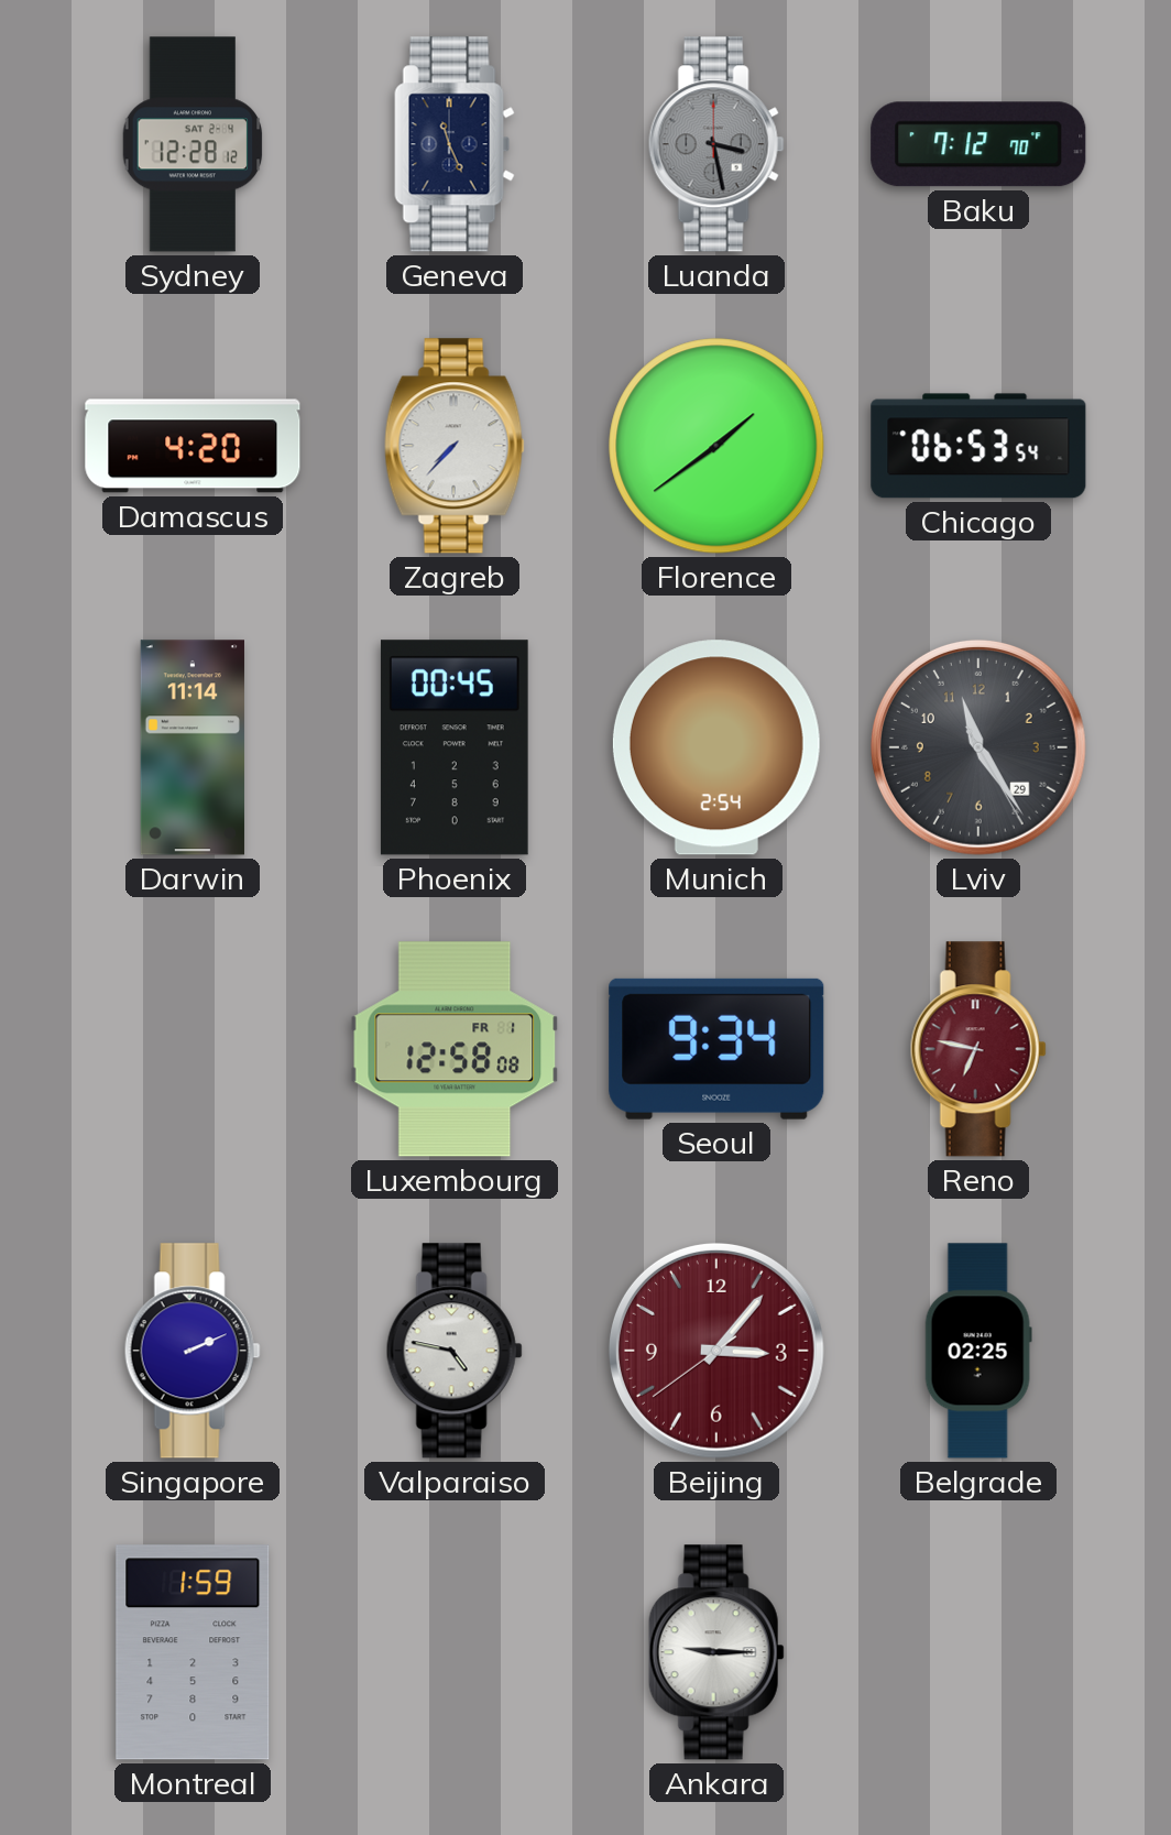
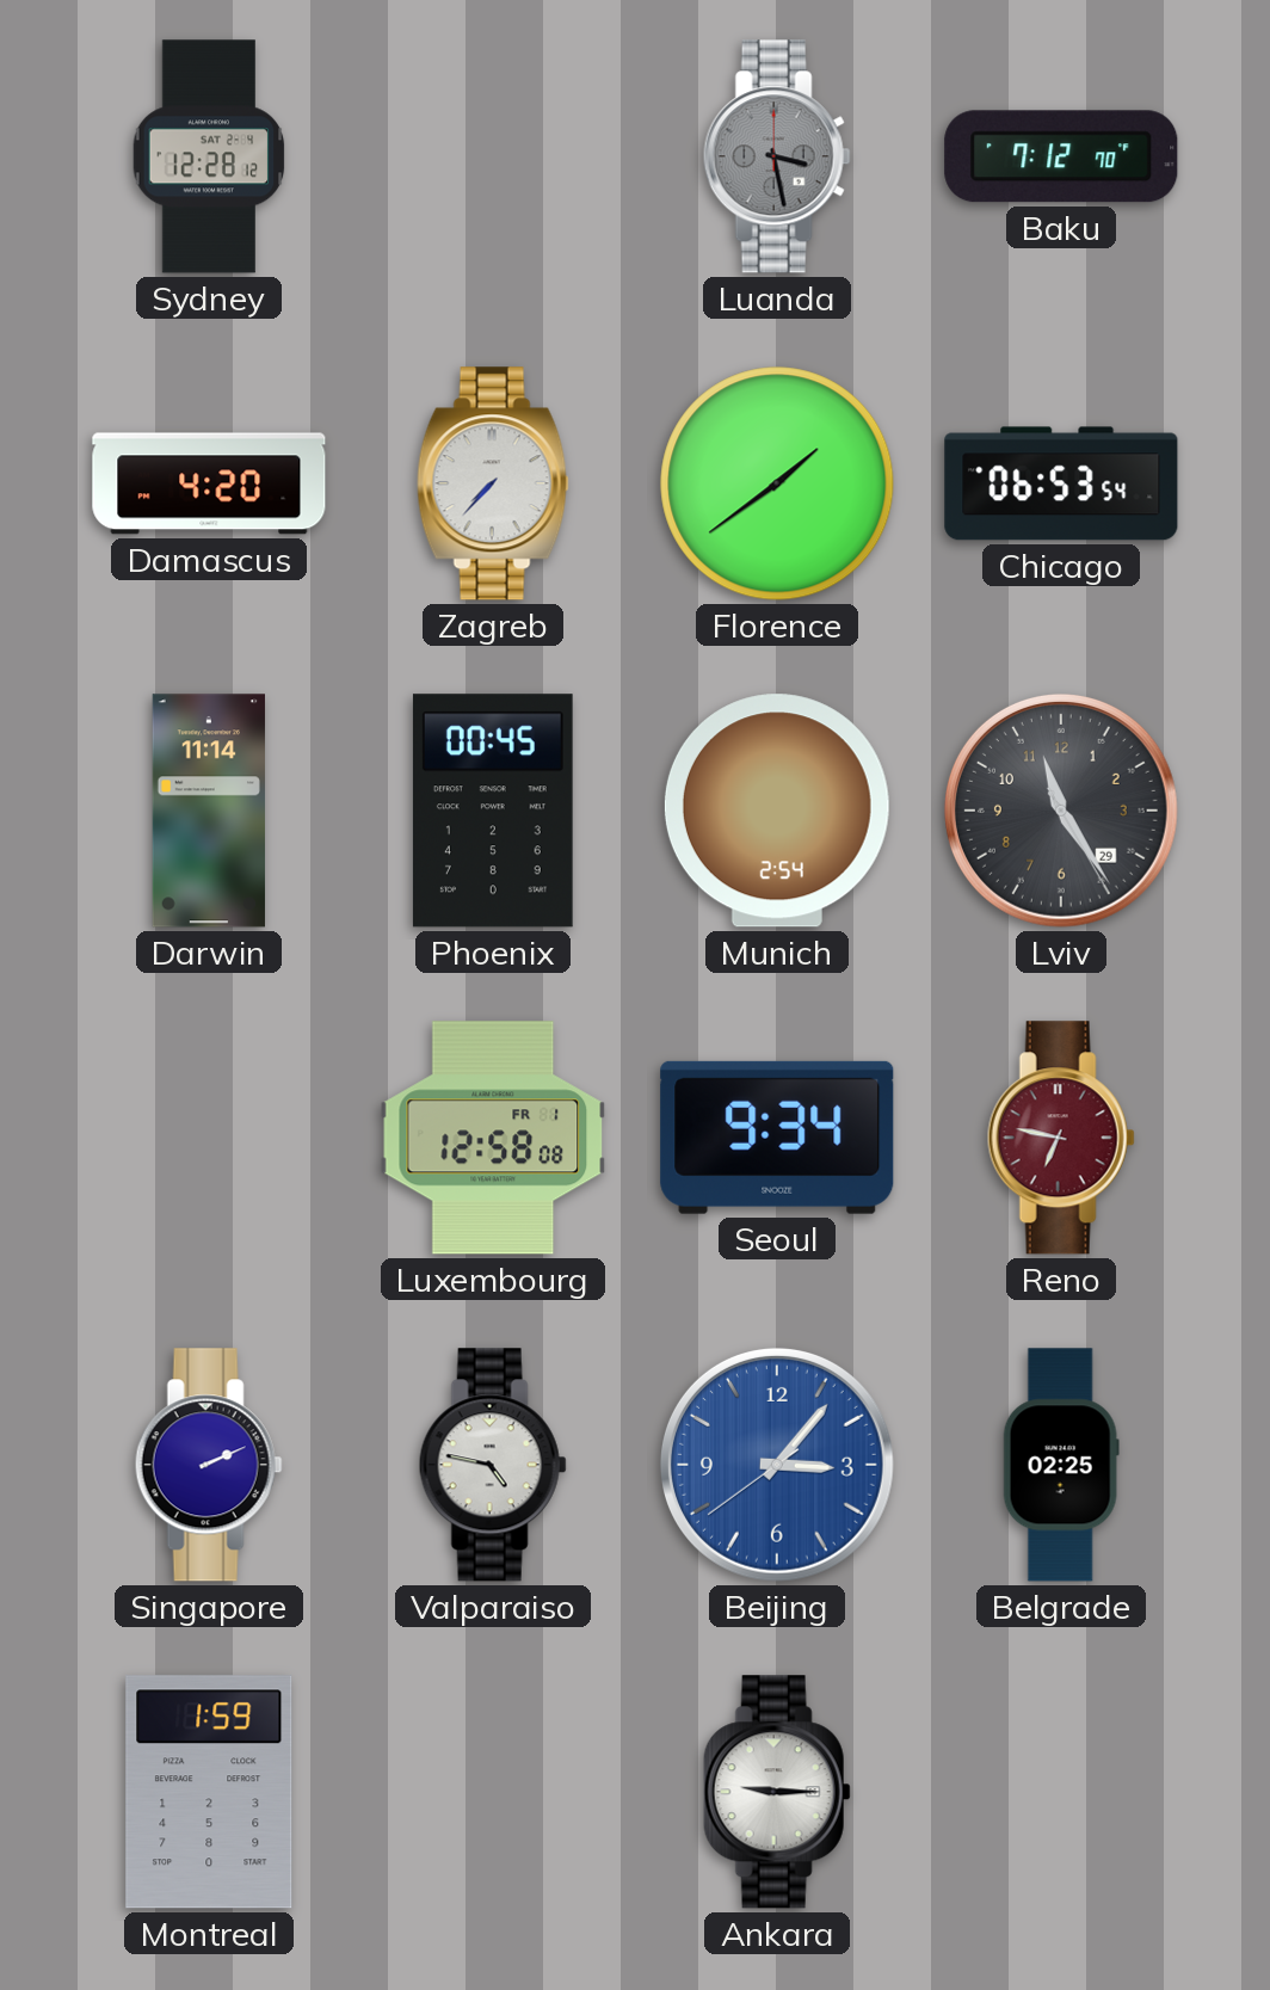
Geneva: 11:26 -> none (455, 144)
Beijing dial: burgundy -> blue (777, 1465)
